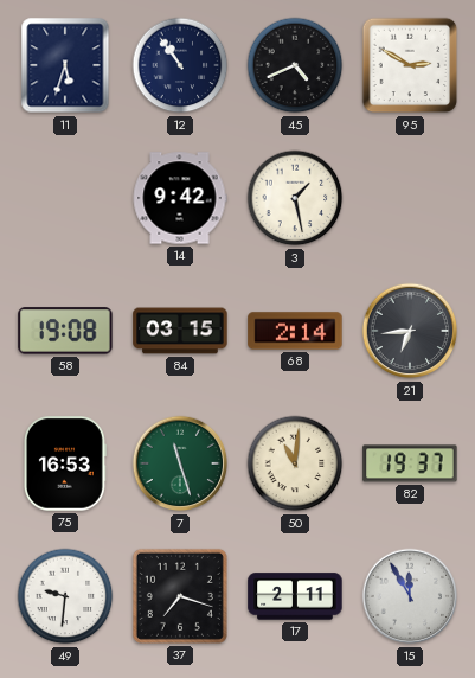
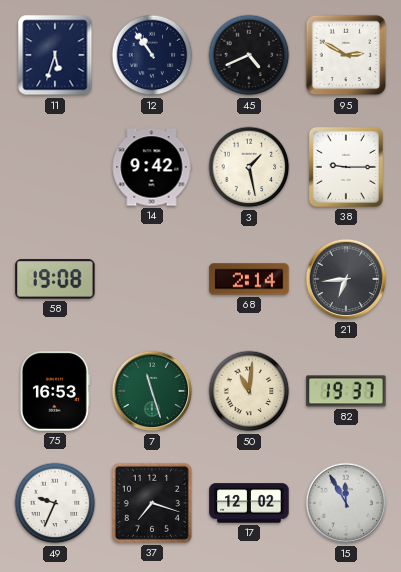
38: none -> 9:15 (346, 167)
84: 03:15 -> none (180, 331)
49: 9:31 -> 9:34 (55, 503)
17: 2:11 -> 12:02 (249, 503)
